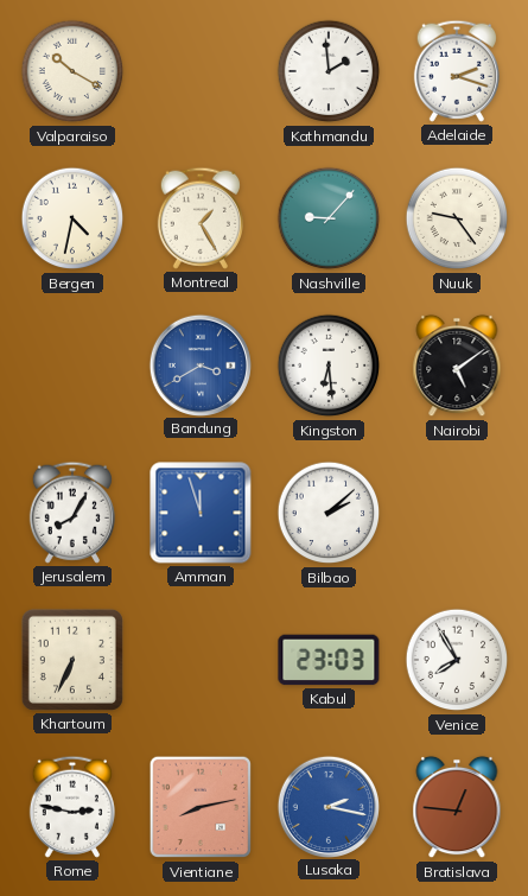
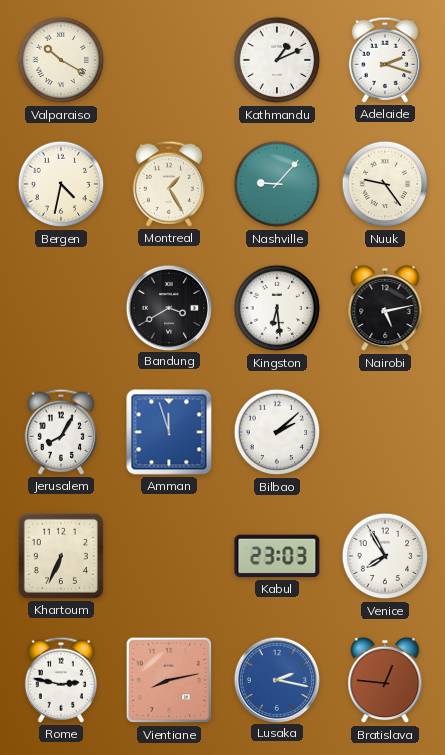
Kathmandu: 1:59 -> 1:11 (277, 60)
Bandung dial: blue -> black (168, 307)
Nairobi: 5:09 -> 5:13 (385, 308)
